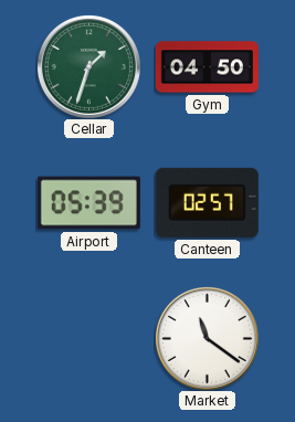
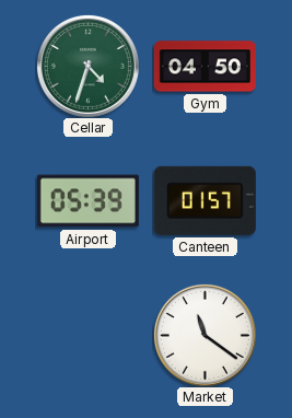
Cellar: 1:33 -> 4:33 (87, 66)
Canteen: 02:57 -> 01:57 (205, 200)
